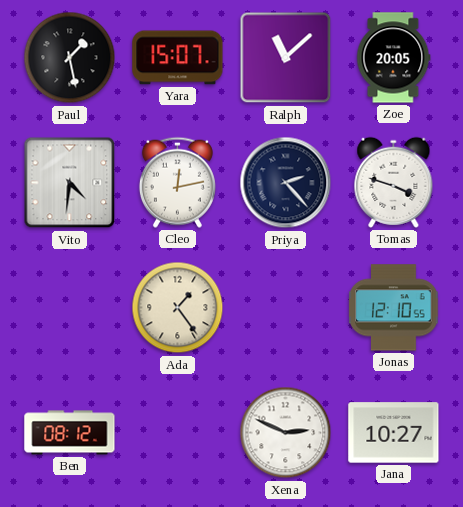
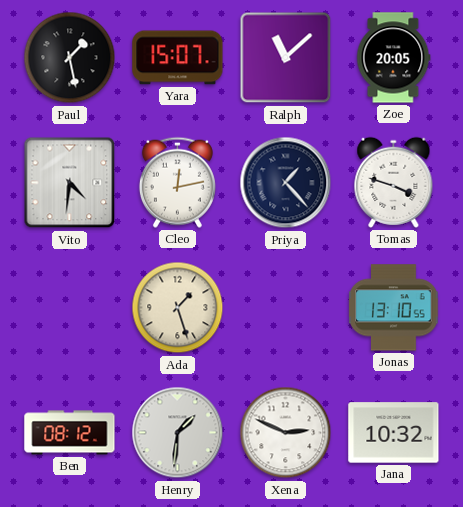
Priya: 2:23 -> 1:23 (286, 183)
Ada: 1:24 -> 1:27 (178, 308)
Jonas: 12:10 -> 13:10 (394, 308)
Henry: none -> 1:31 (178, 433)
Jana: 10:27 -> 10:32 (394, 433)
